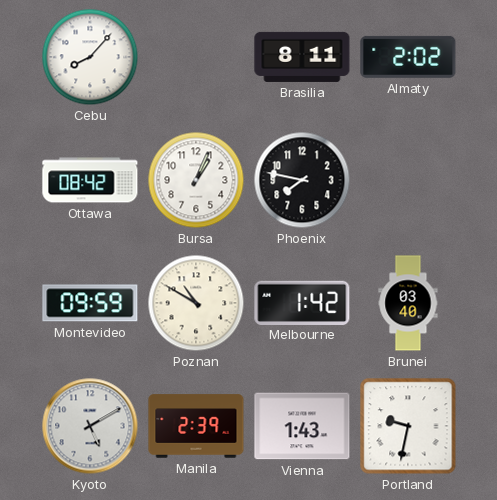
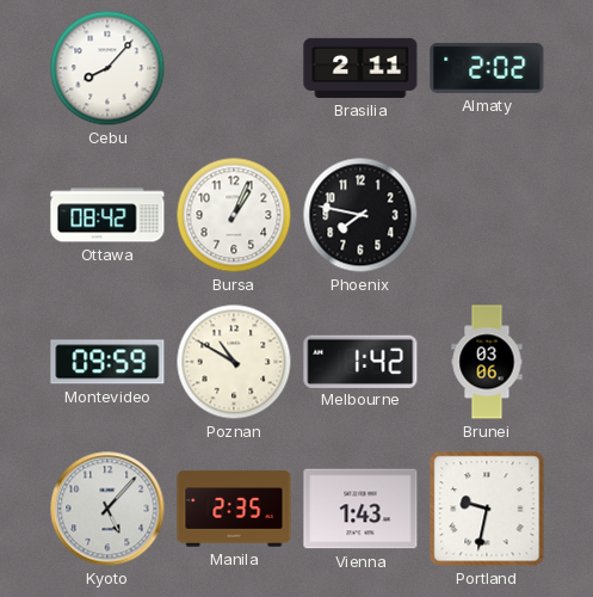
Brasilia: 8:11 -> 2:11 (360, 68)
Brunei: 03:40 -> 03:06 (487, 362)
Kyoto: 5:10 -> 5:07 (107, 509)
Manila: 2:39 -> 2:35 (234, 509)
